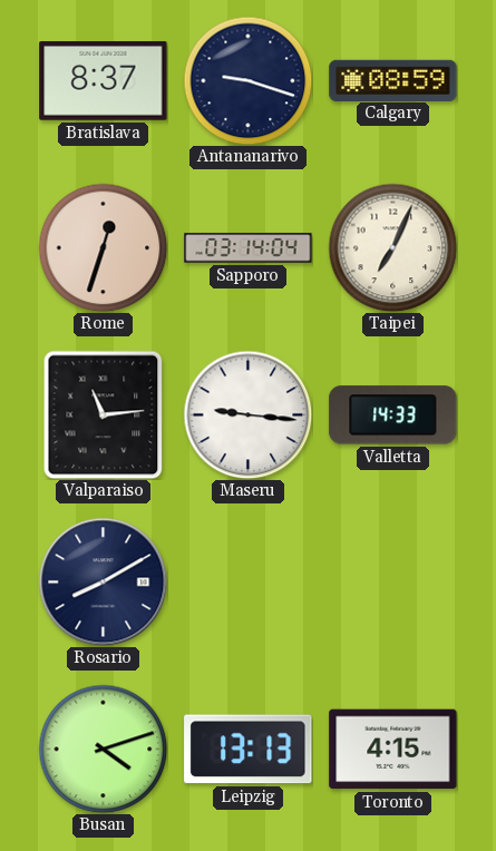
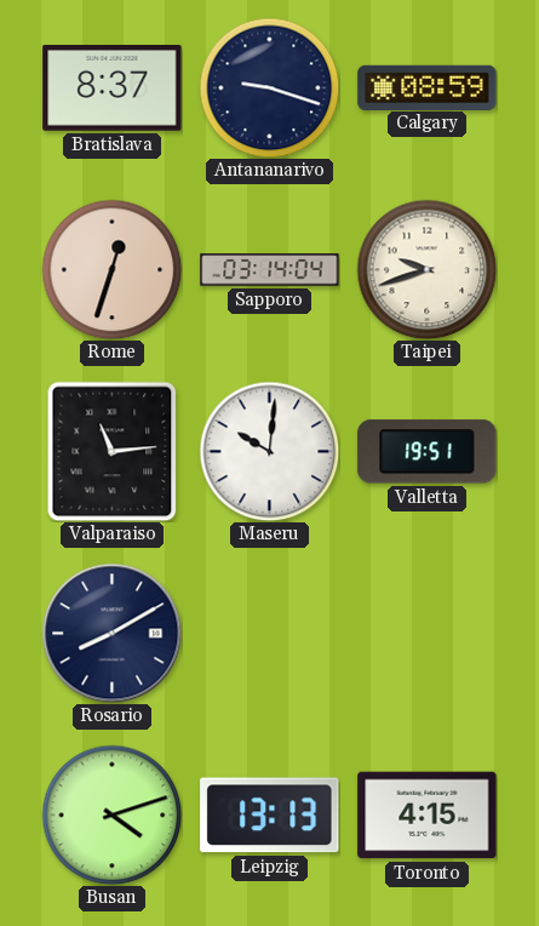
Taipei: 7:04 -> 9:42 (426, 269)
Maseru: 9:16 -> 10:01 (269, 451)
Valletta: 14:33 -> 19:51 (428, 452)
